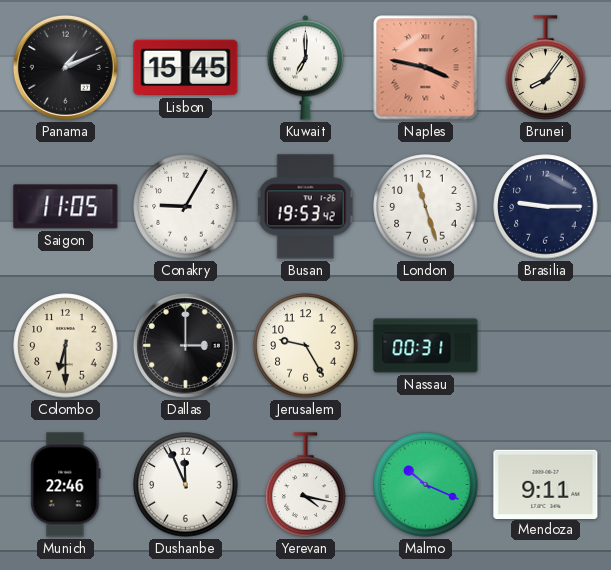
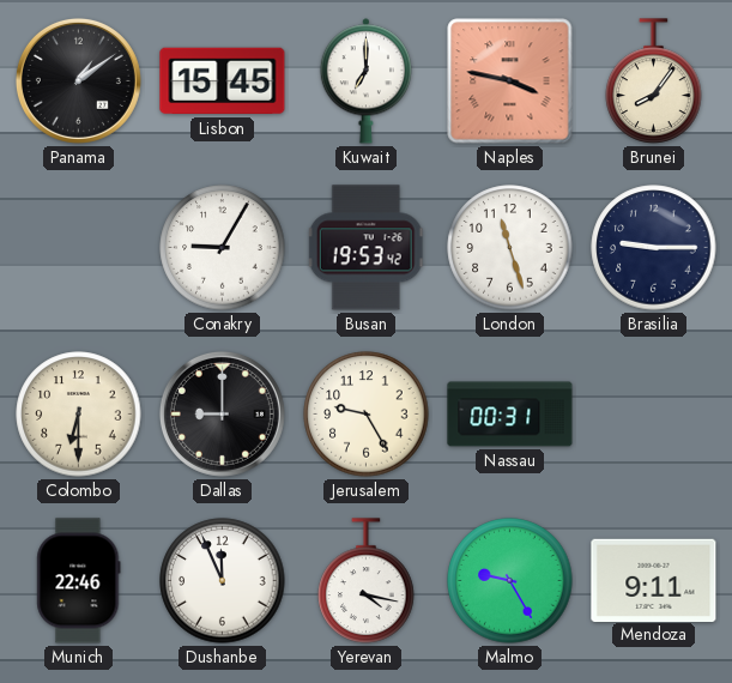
Panama: 1:11 -> 1:09 (78, 80)
Saigon: 11:05 -> none (66, 207)
Dallas: 3:00 -> 9:00 (222, 413)
Malmo: 10:19 -> 9:25 (510, 581)
